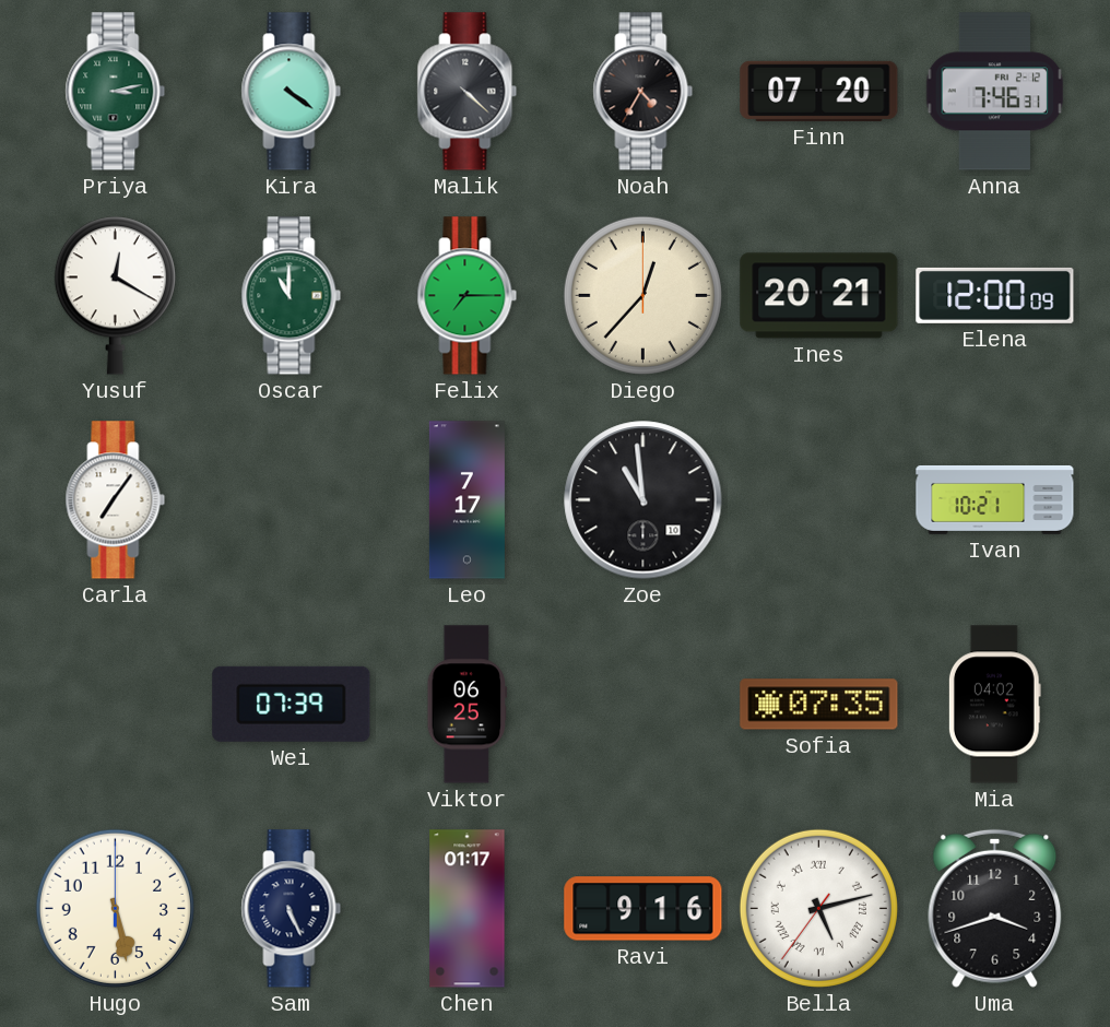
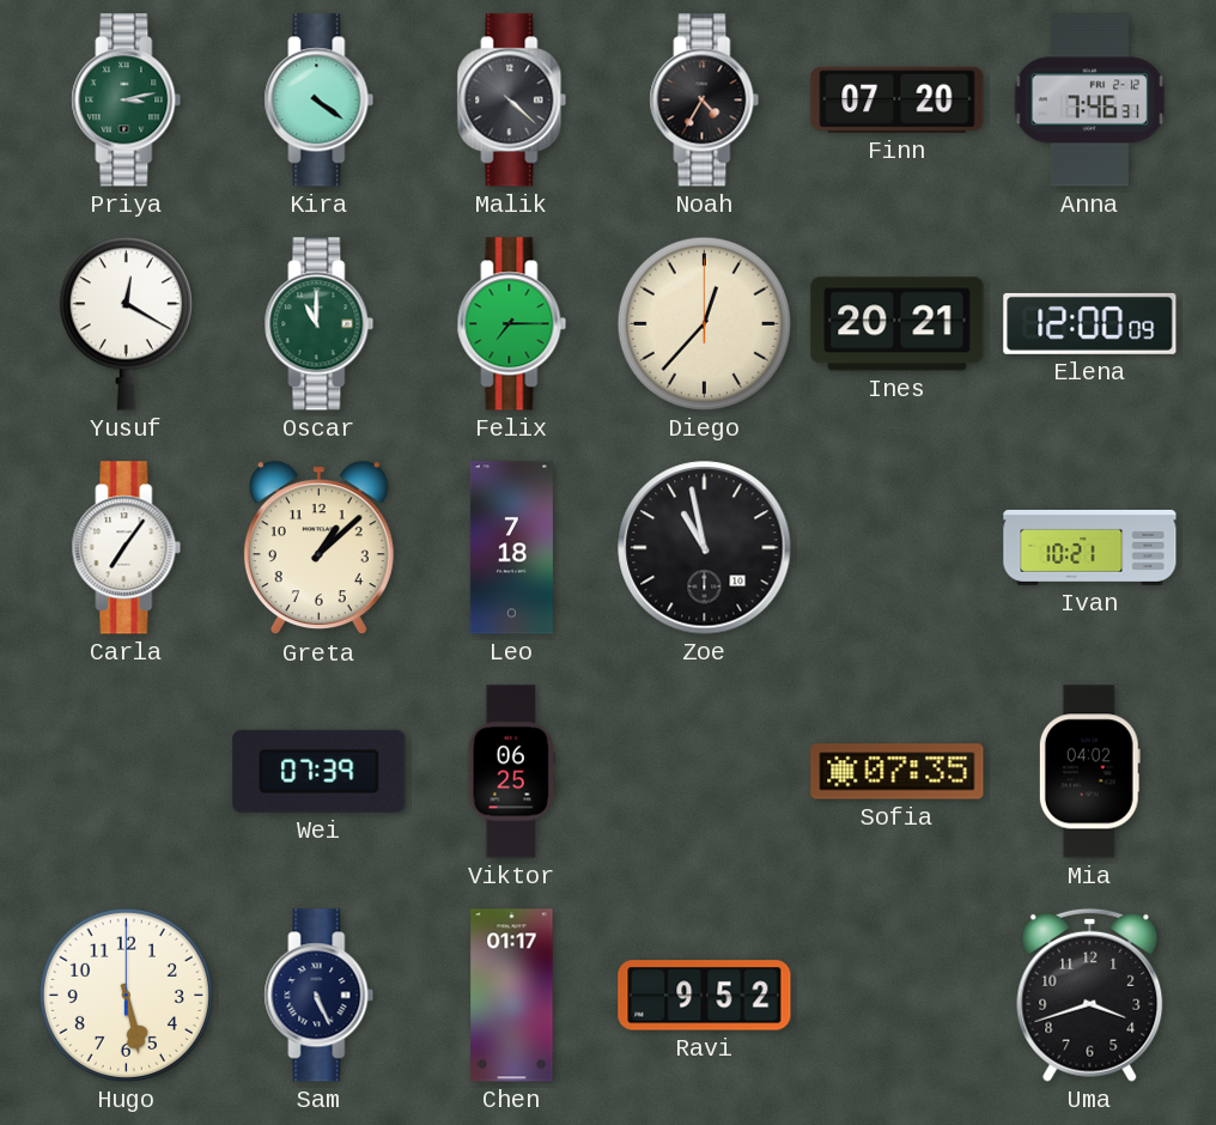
Greta: none -> 1:08 (318, 548)
Leo: 7:17 -> 7:18 (511, 548)
Zoe: 10:59 -> 10:58 (705, 548)
Ravi: 9:16 -> 9:52 (705, 996)
Bella: 5:12 -> none (818, 908)
